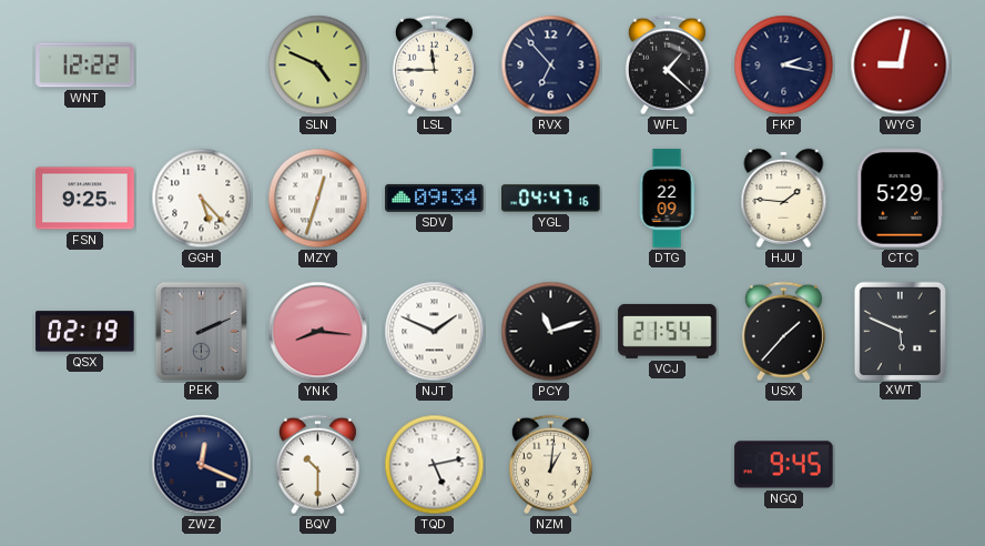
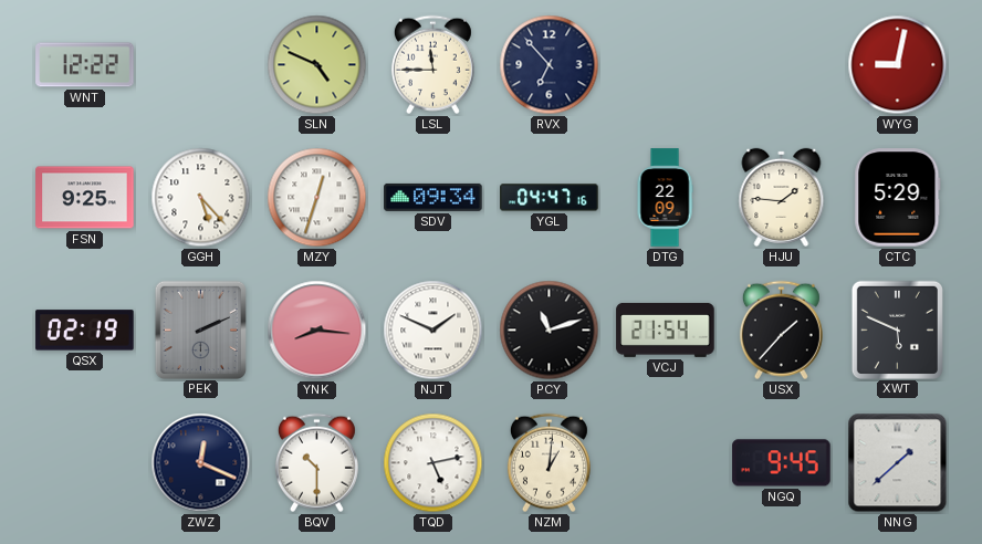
WFL: 1:22 -> none (667, 65)
FKP: 2:17 -> none (784, 65)
NNG: none -> 1:38 (898, 463)
